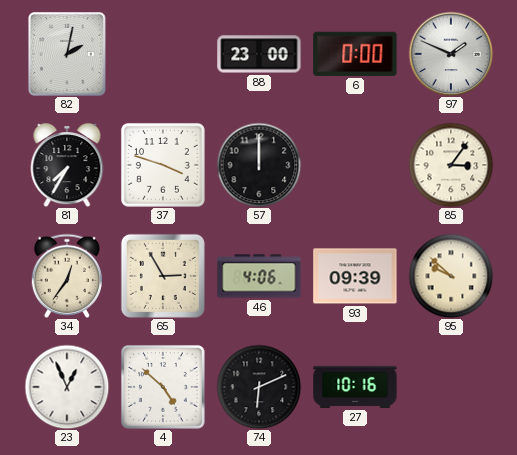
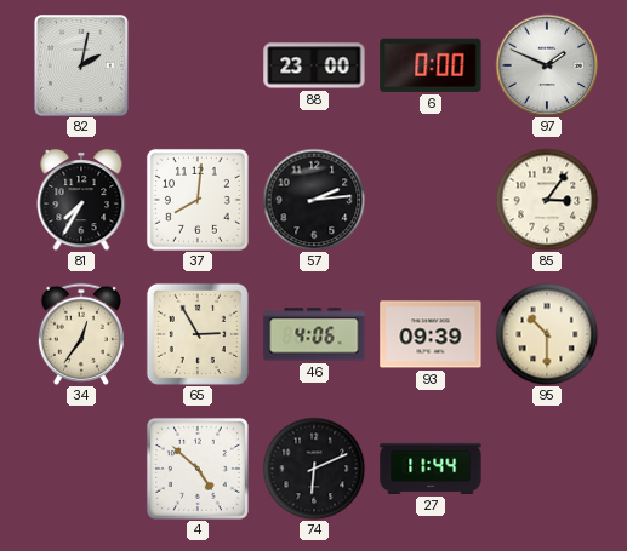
37: 3:48 -> 8:01 (198, 200)
57: 12:00 -> 2:14 (314, 200)
95: 9:52 -> 10:30 (547, 334)
23: 12:56 -> none (67, 387)
27: 10:16 -> 11:44 (431, 469)
